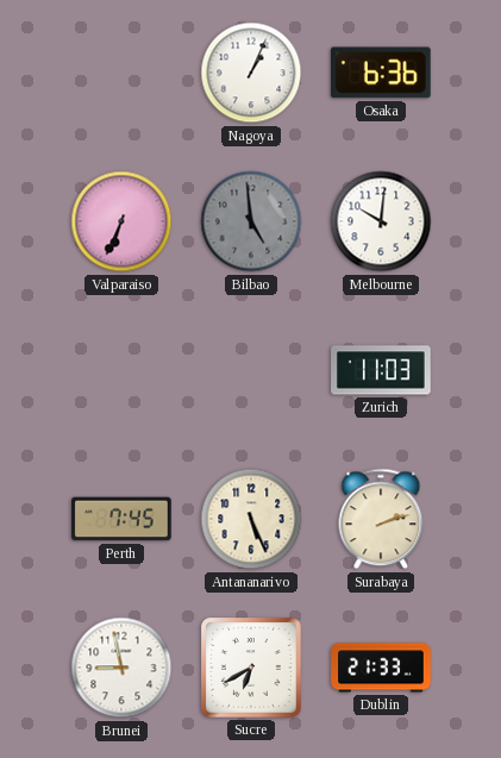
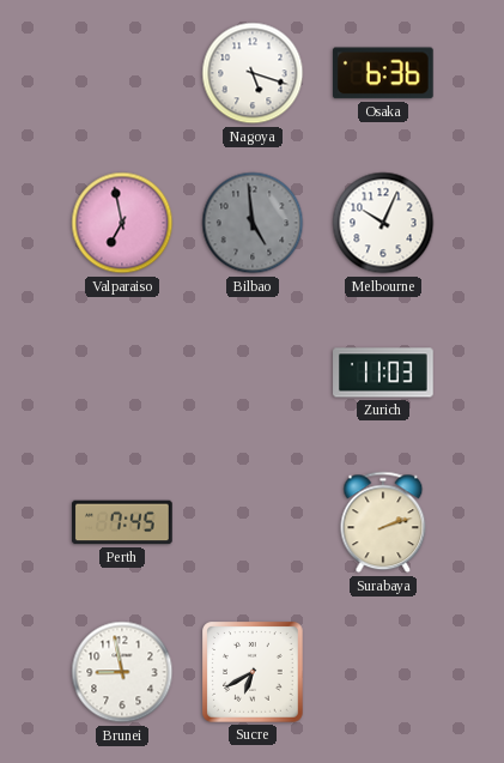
Nagoya: 1:04 -> 5:18 (253, 73)
Valparaiso: 6:34 -> 6:58 (122, 223)
Melbourne: 10:01 -> 10:04 (383, 223)
Antananarivo: 5:26 -> none (251, 519)
Dublin: 21:33 -> none (381, 668)
